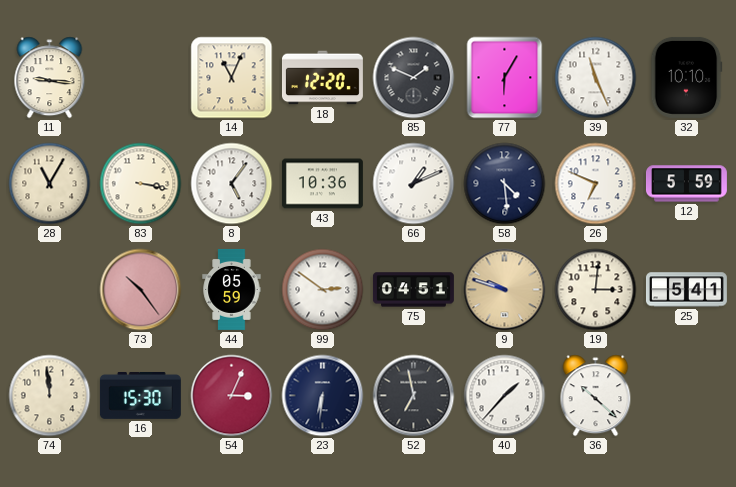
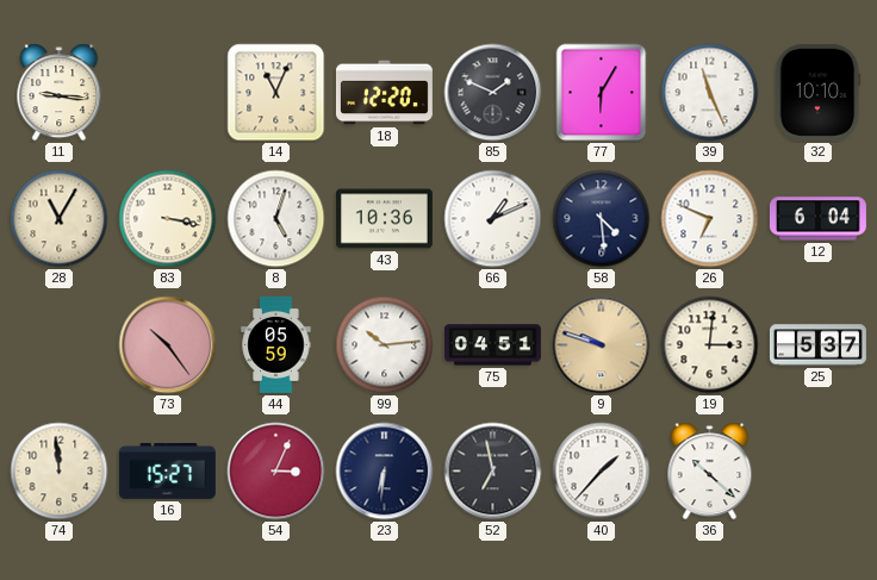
8: 5:06 -> 5:03 (276, 219)
12: 5:59 -> 6:04 (817, 219)
99: 2:51 -> 10:14 (385, 345)
25: 5:41 -> 5:37 (817, 345)
16: 15:30 -> 15:27 (167, 470)
